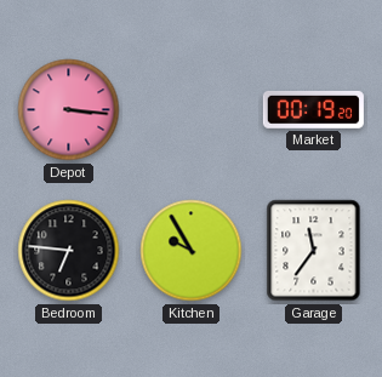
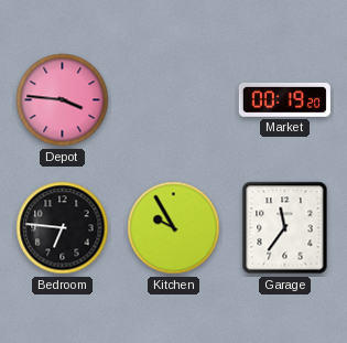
Depot: 3:16 -> 3:46 (63, 100)
